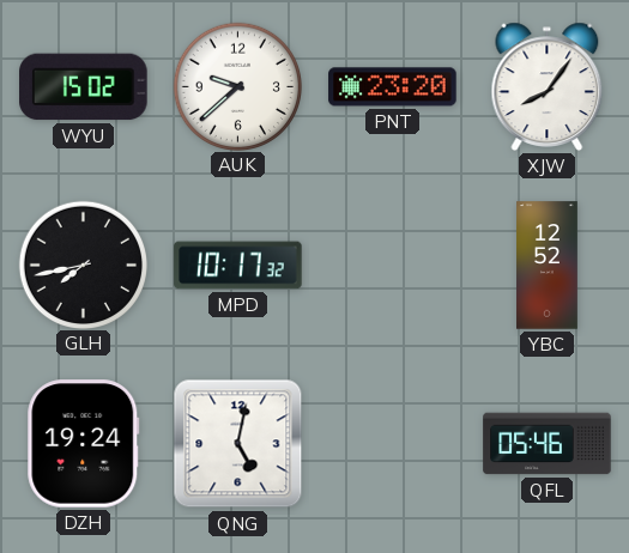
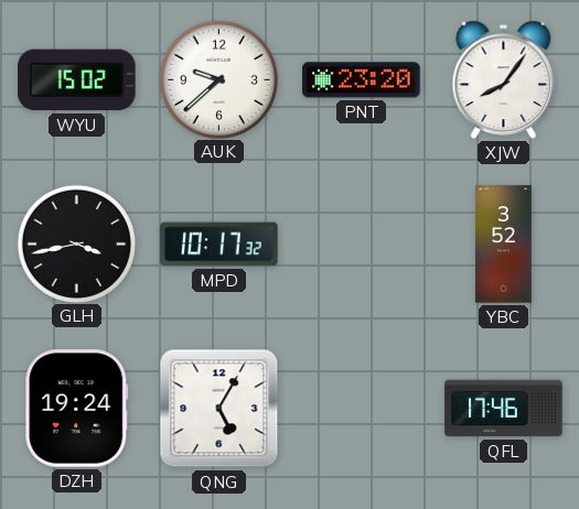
GLH: 7:43 -> 3:43 (76, 243)
YBC: 12:52 -> 3:52 (504, 245)
QNG: 5:02 -> 5:05 (219, 409)
QFL: 05:46 -> 17:46 (504, 409)
